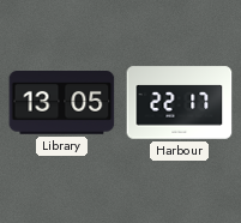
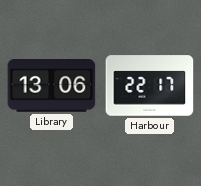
Library: 13:05 -> 13:06 (52, 86)
